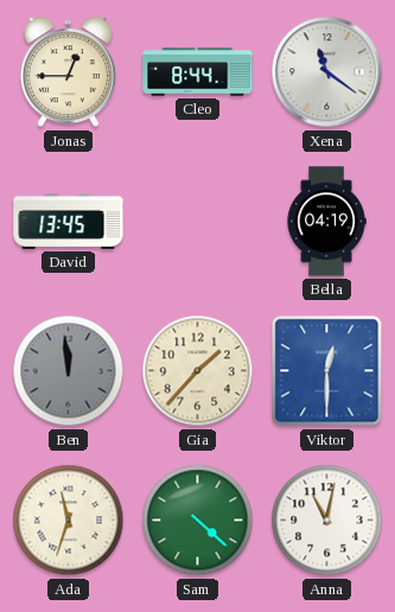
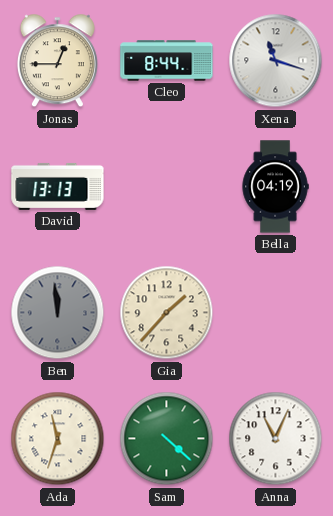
Xena: 11:21 -> 11:18 (276, 61)
David: 13:45 -> 13:13 (58, 186)
Viktor: 12:30 -> none (327, 371)
Anna: 11:02 -> 11:04 (276, 439)
